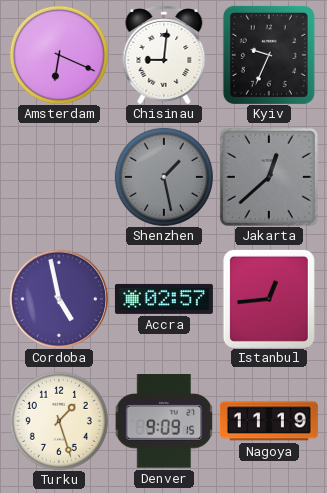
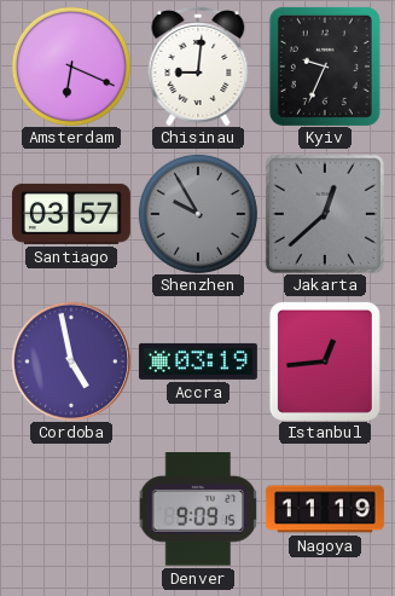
Santiago: none -> 03:57 (71, 214)
Shenzhen: 1:28 -> 9:55 (198, 214)
Accra: 02:57 -> 03:19 (198, 361)
Turku: 1:27 -> none (59, 421)
